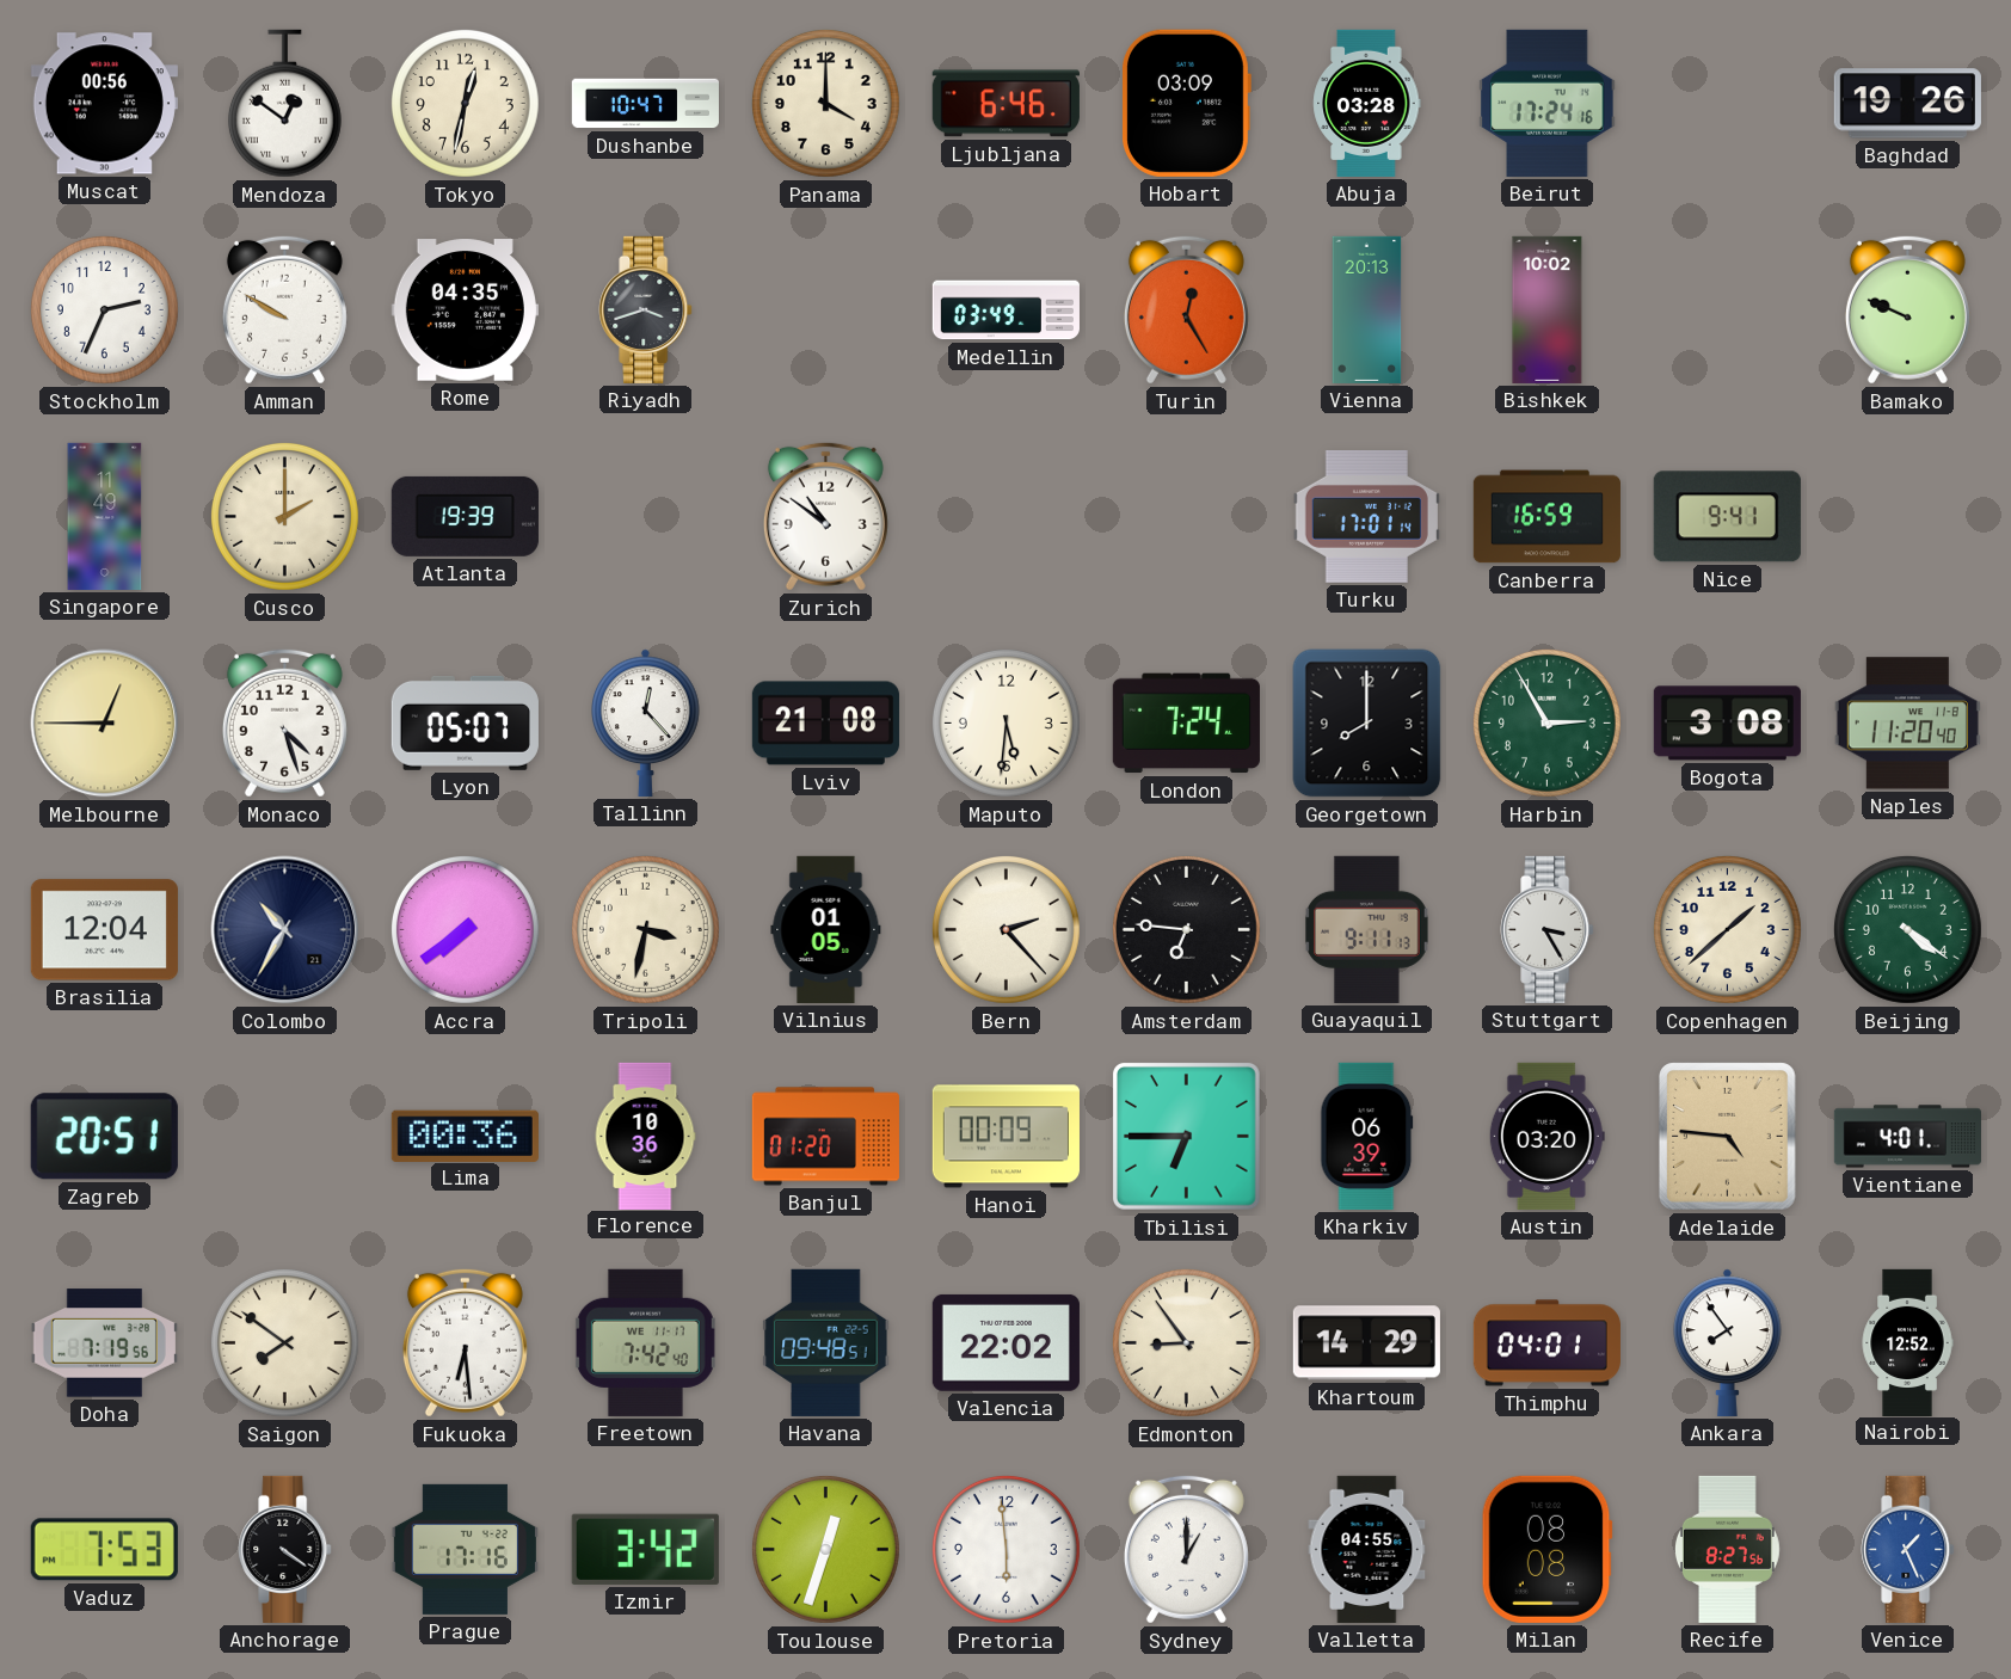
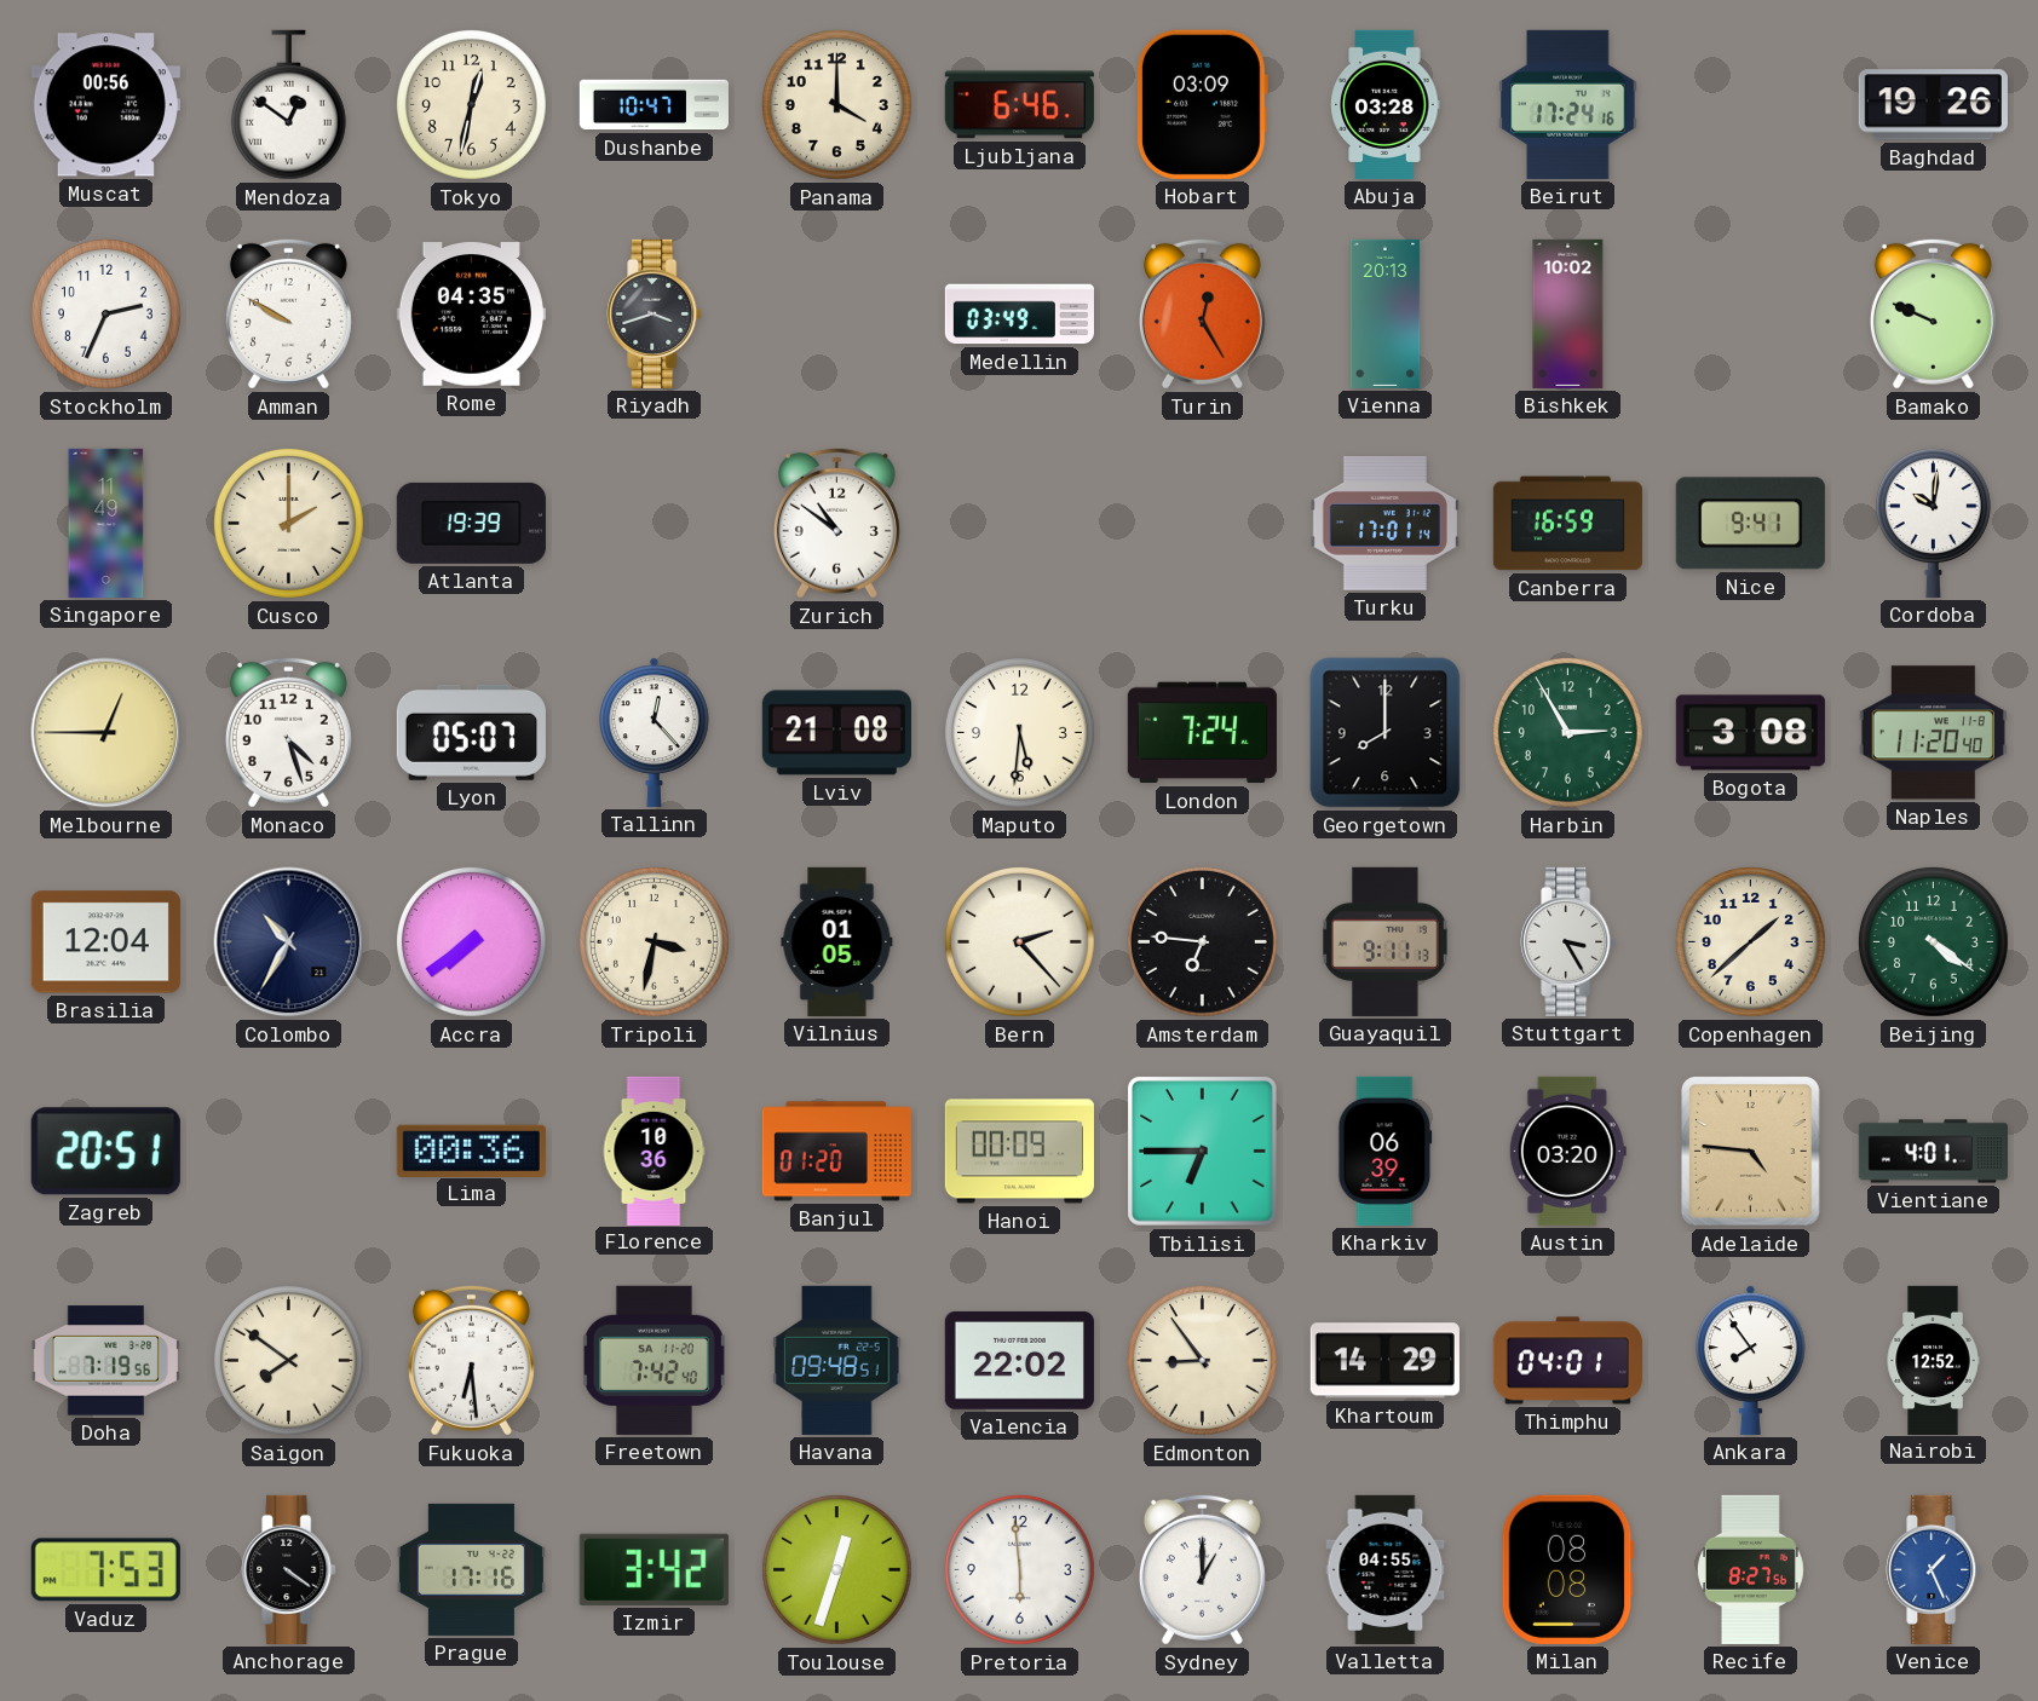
Cordoba: none -> 10:01 (1933, 523)
Freetown date: WE 11-17 -> SA 11-20 (654, 1360)
